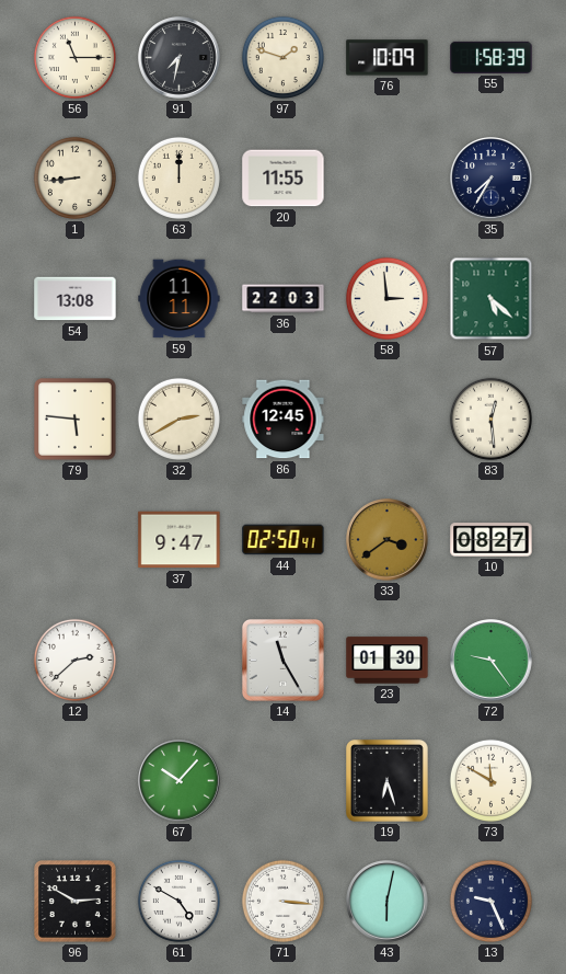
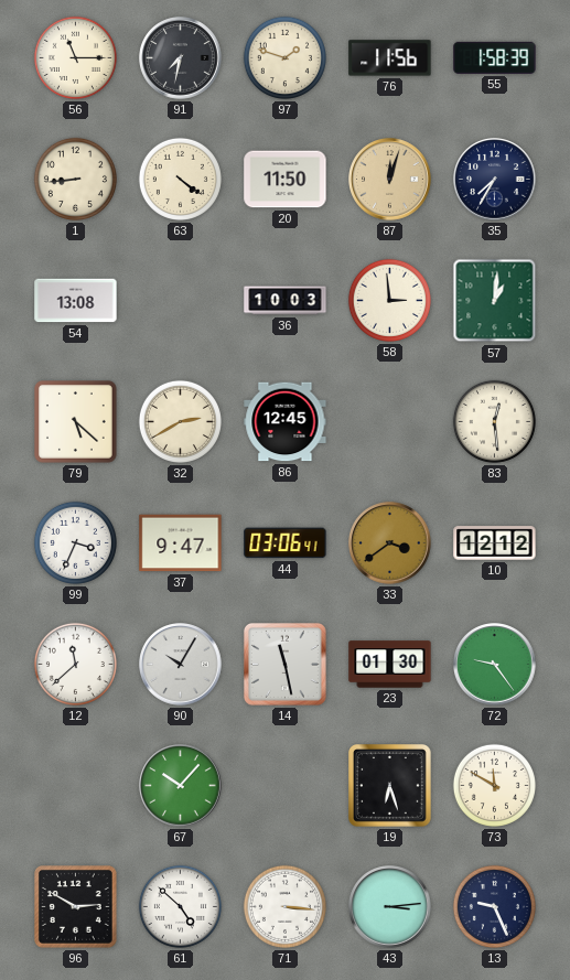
76: 10:09 -> 11:56 (390, 58)
63: 12:00 -> 4:21 (180, 179)
20: 11:55 -> 11:50 (286, 180)
87: none -> 12:03 (390, 180)
59: 11:11 -> none (180, 299)
36: 22:03 -> 10:03 (286, 301)
57: 5:22 -> 1:01 (495, 301)
79: 5:46 -> 5:22 (76, 422)
99: none -> 3:34 (75, 542)
44: 02:50 -> 03:06 (286, 543)
10: 08:27 -> 12:12 (495, 543)
12: 2:38 -> 11:38 (75, 664)
90: none -> 10:05 (181, 665)
14: 11:25 -> 11:28 (284, 664)
61: 4:50 -> 4:52 (180, 906)
43: 6:02 -> 3:14 (390, 907)
